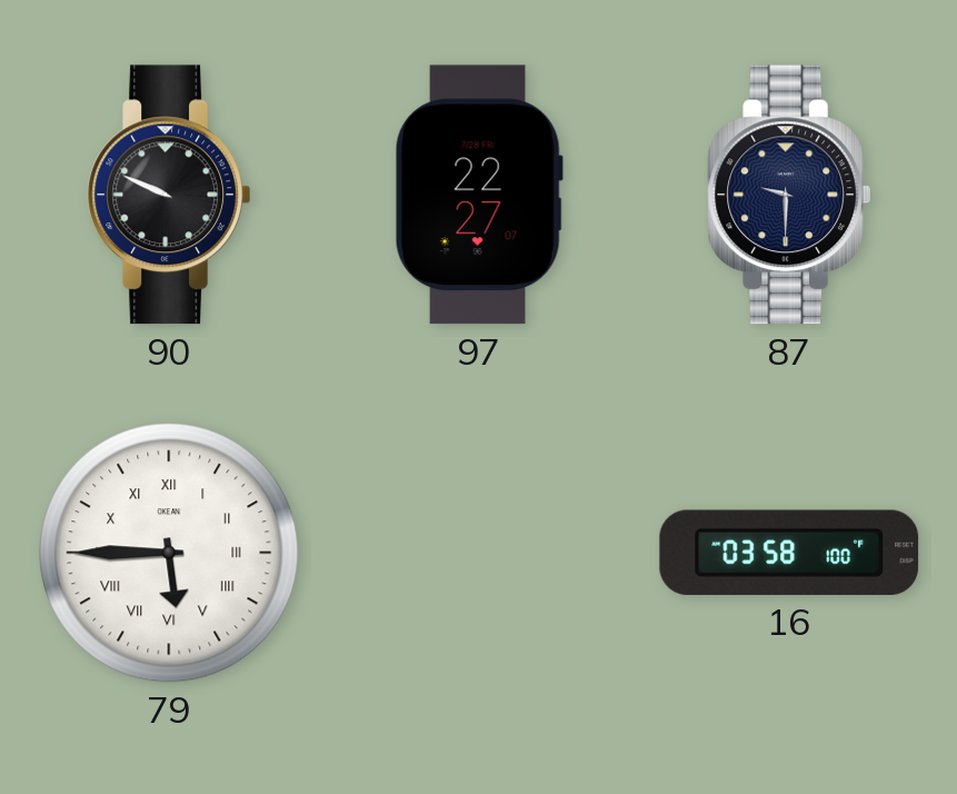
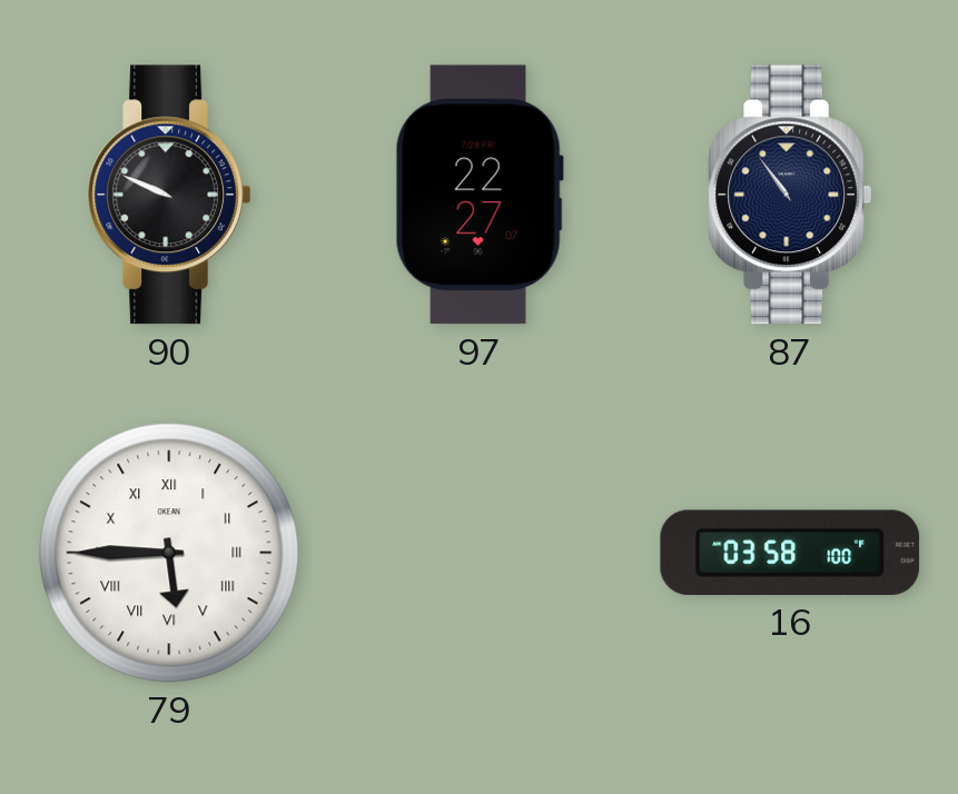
87: 9:30 -> 10:54 (789, 195)
